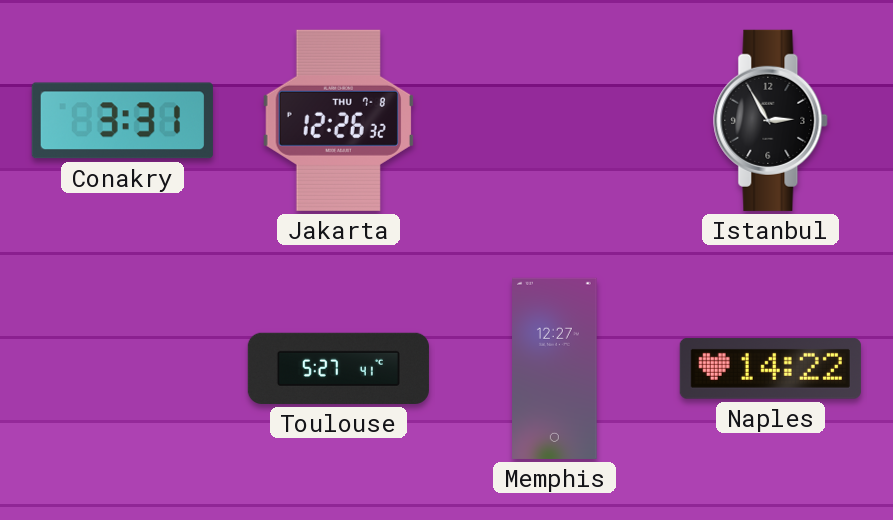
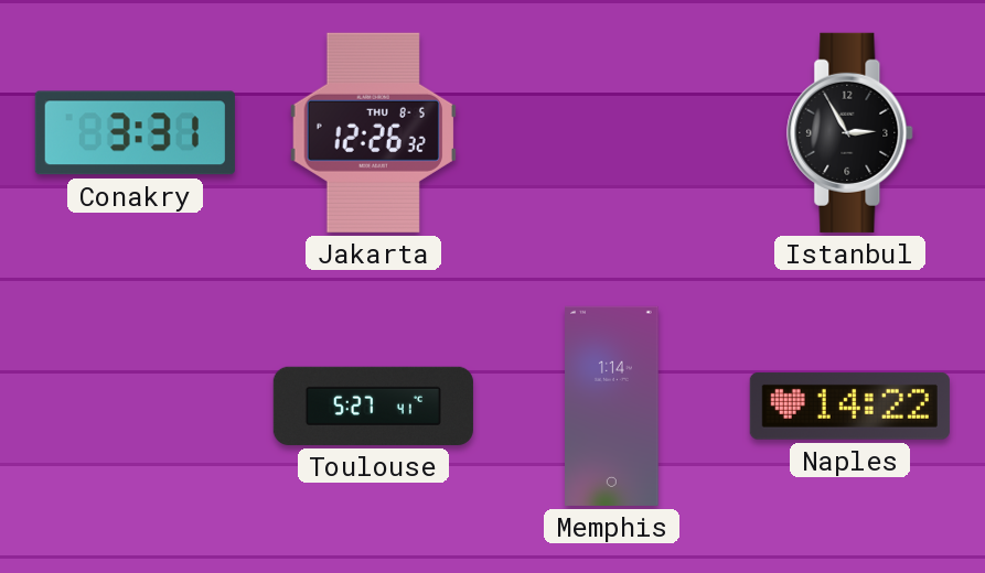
Jakarta date: THU 7-8 -> THU 8-5 (373, 132)
Memphis: 12:27 -> 1:14 (612, 406)
